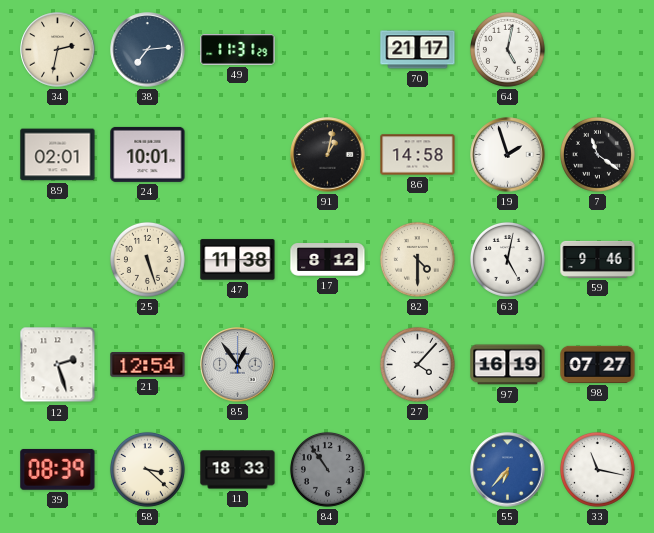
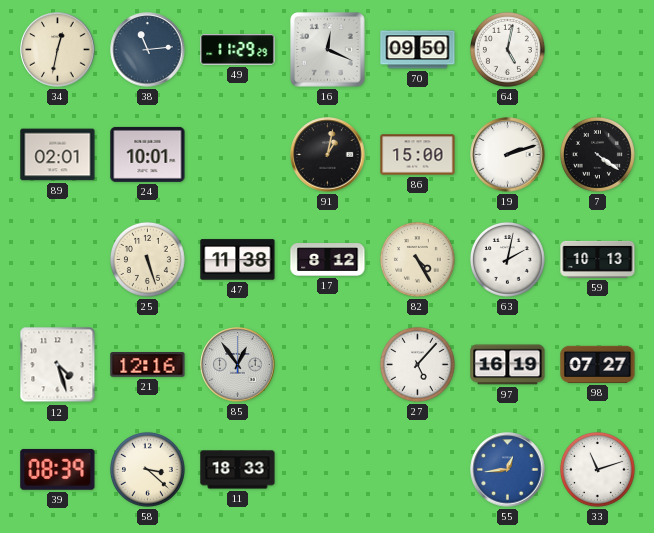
34: 2:32 -> 12:32 (58, 50)
38: 7:14 -> 11:14 (148, 50)
49: 11:31 -> 11:29 (238, 50)
16: none -> 12:19 (328, 50)
70: 21:17 -> 09:50 (418, 50)
86: 14:58 -> 15:00 (418, 155)
19: 1:57 -> 2:12 (508, 155)
7: 11:21 -> 4:21 (597, 154)
82: 4:30 -> 4:25 (417, 259)
63: 5:02 -> 2:02 (507, 259)
59: 9:46 -> 10:13 (598, 259)
12: 2:27 -> 4:27 (58, 365)
21: 12:54 -> 12:16 (148, 365)
27: 4:07 -> 5:07 (417, 364)
84: 10:54 -> none (327, 469)
55: 6:37 -> 12:44 (508, 470)
33: 11:17 -> 11:12 (597, 469)
